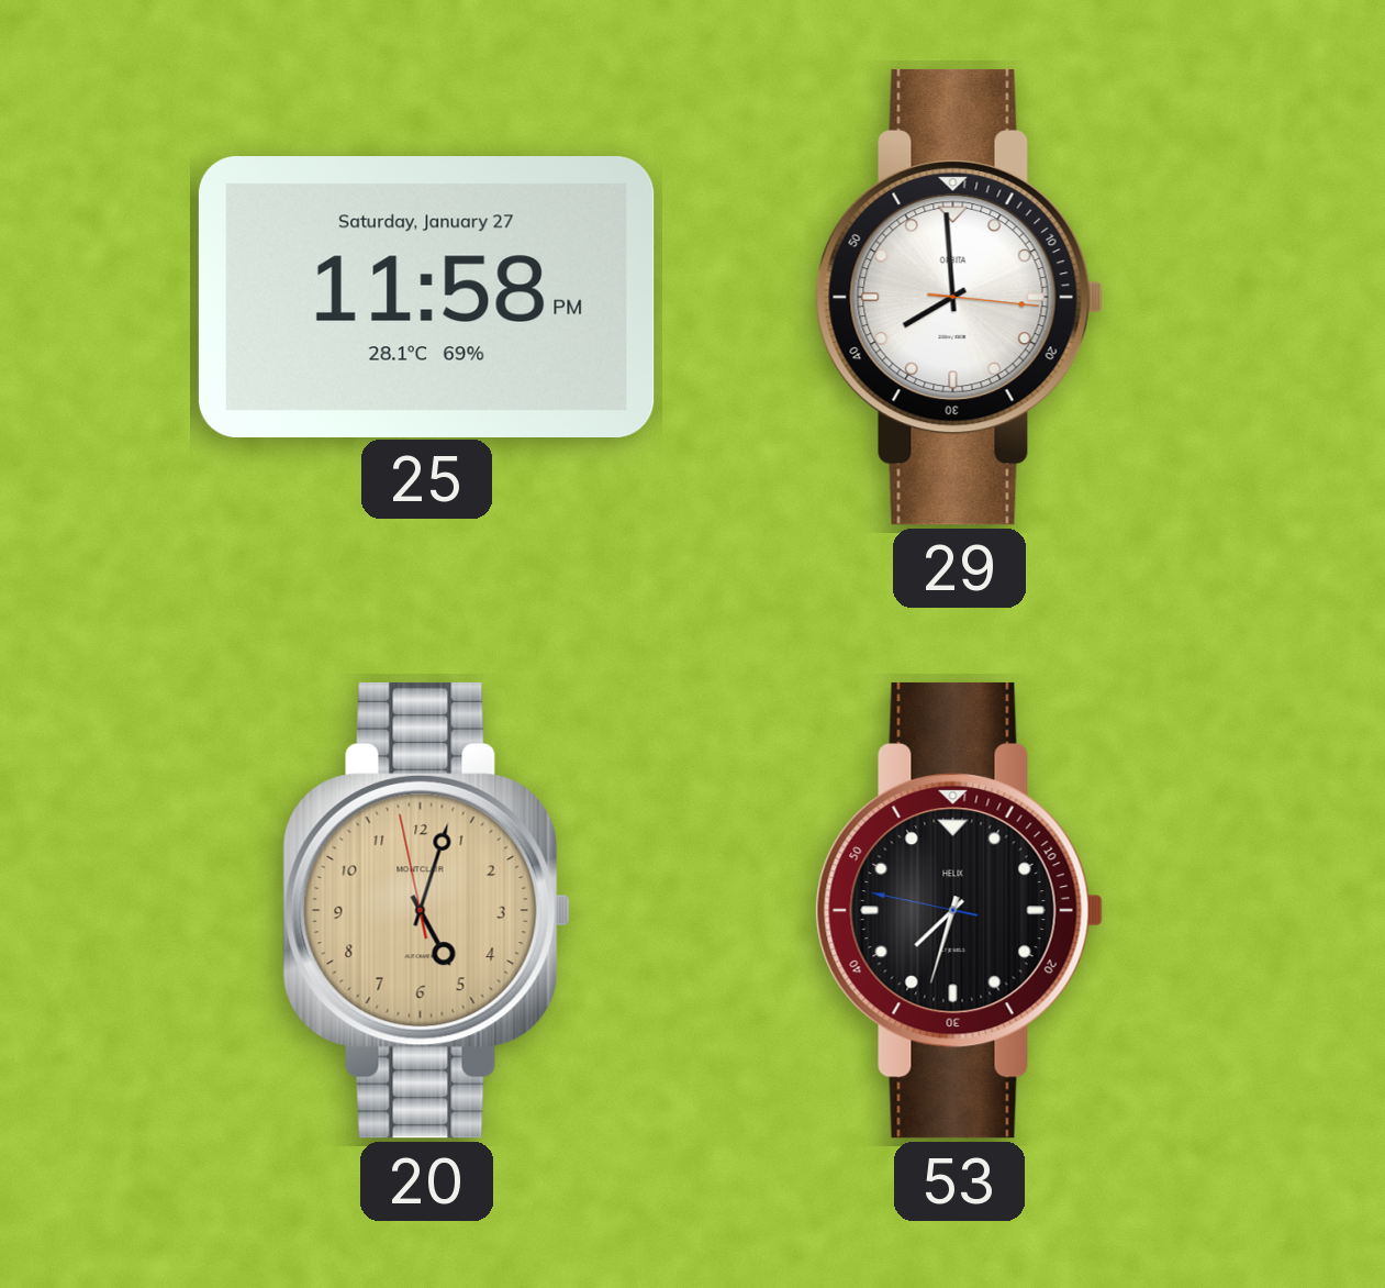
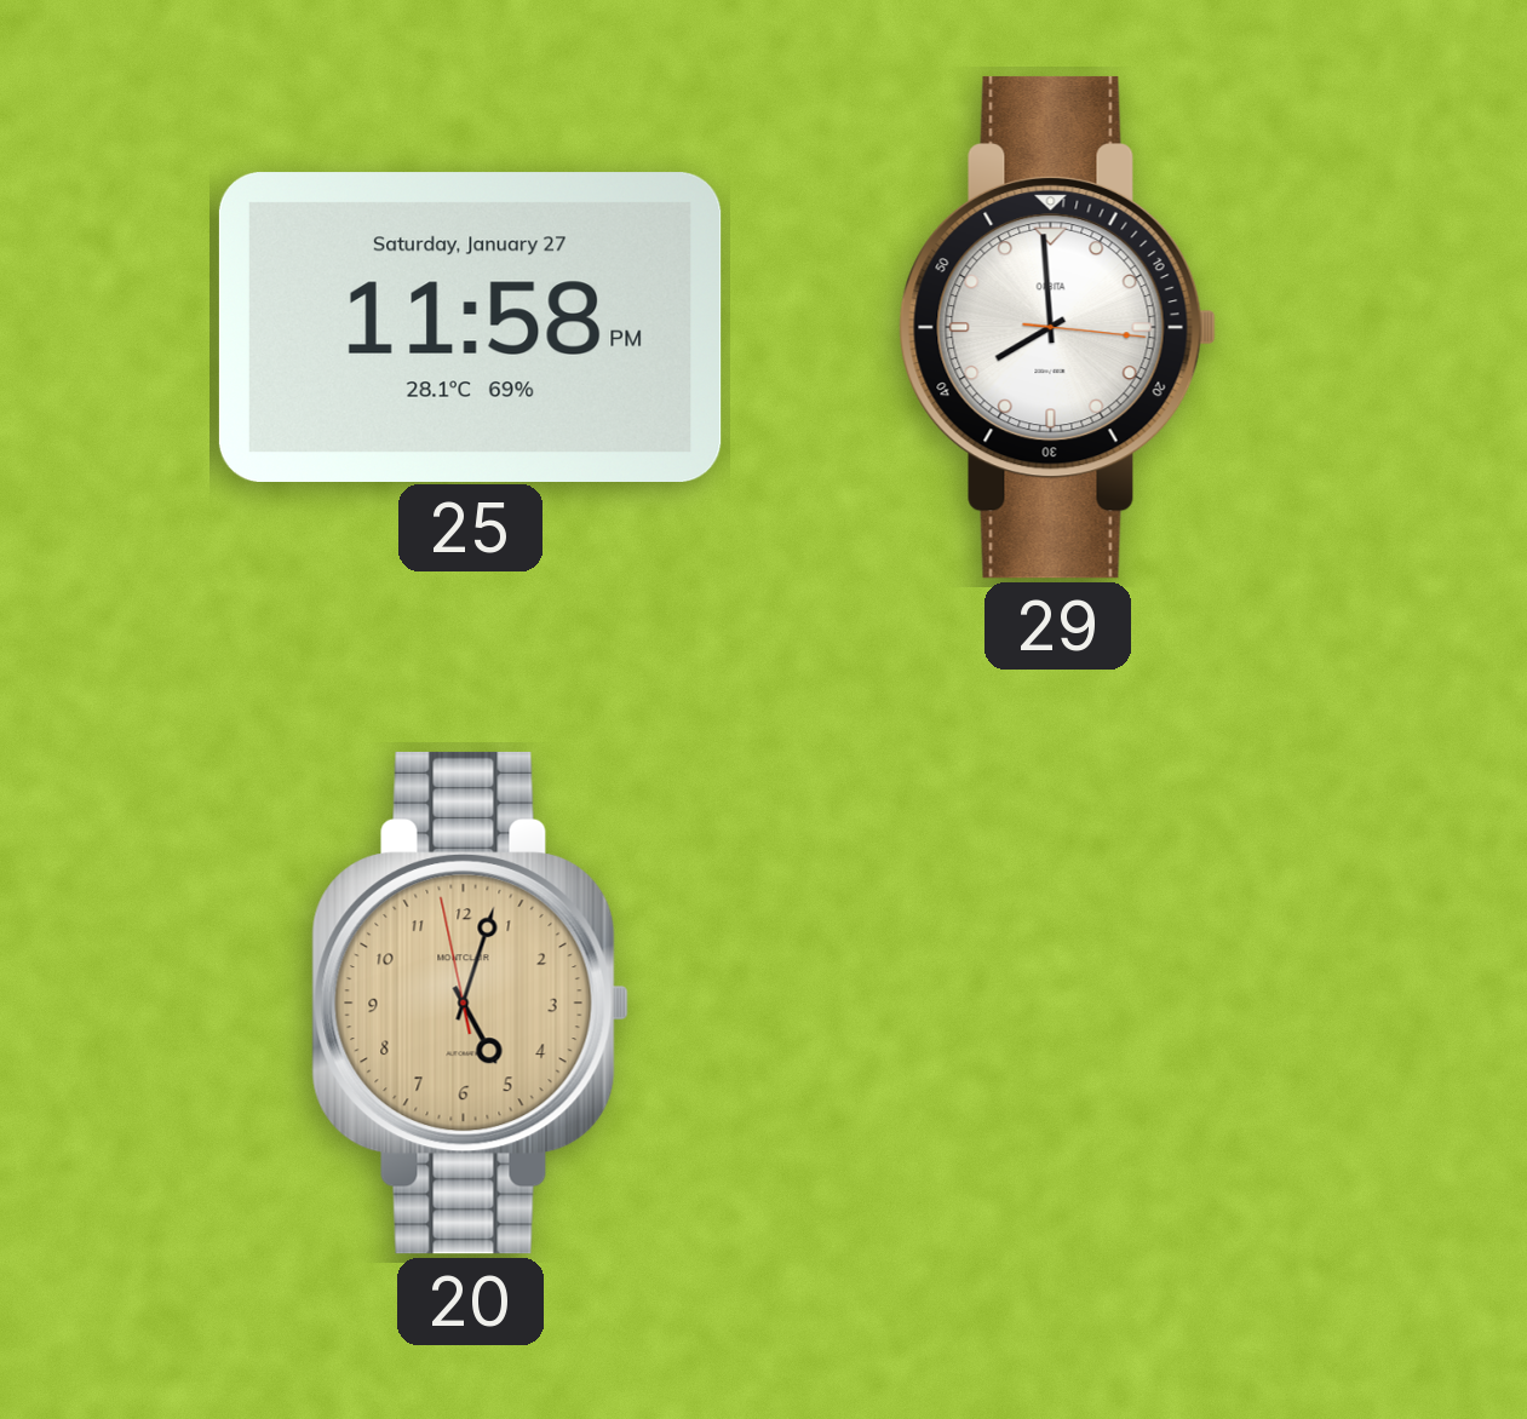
53: 7:32 -> none (959, 910)
